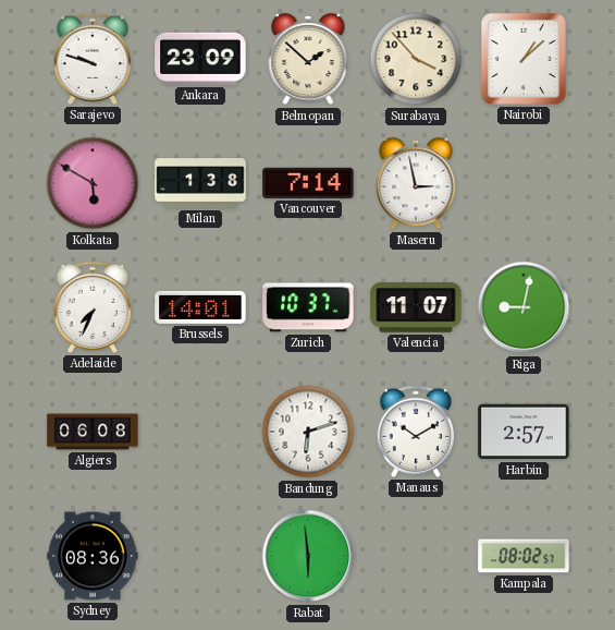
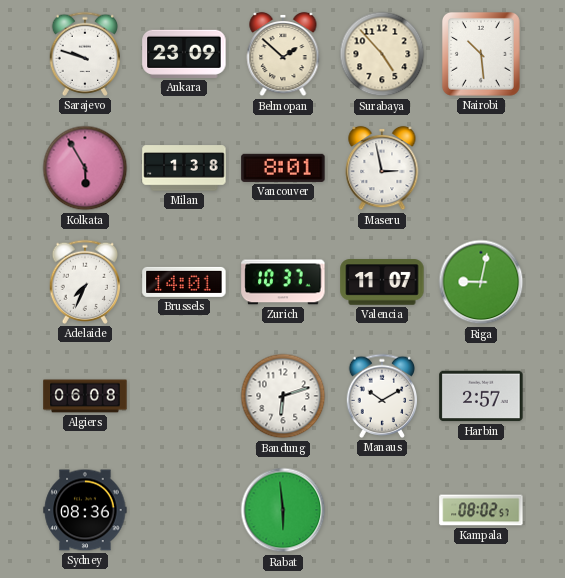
Surabaya: 3:53 -> 4:53 (382, 54)
Nairobi: 1:08 -> 10:29 (481, 55)
Kolkata: 5:50 -> 5:55 (85, 168)
Vancouver: 7:14 -> 8:01 (283, 168)
